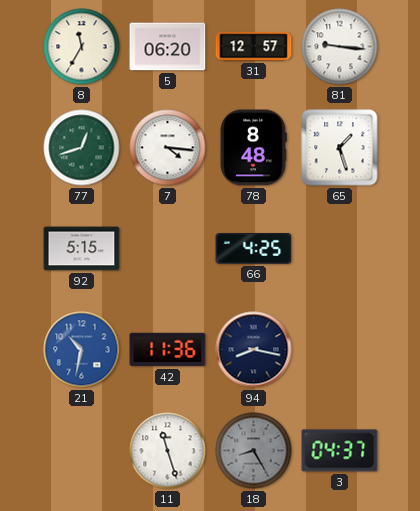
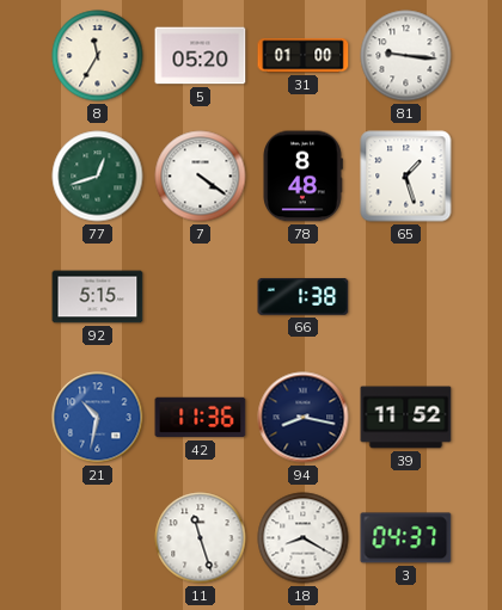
5: 06:20 -> 05:20 (201, 56)
31: 12:57 -> 01:00 (304, 56)
7: 4:16 -> 4:21 (201, 177)
66: 4:25 -> 1:38 (304, 296)
39: none -> 11:52 (406, 418)
18: 8:25 -> 8:20 (304, 538)
18 dial: grey -> white (304, 538)
